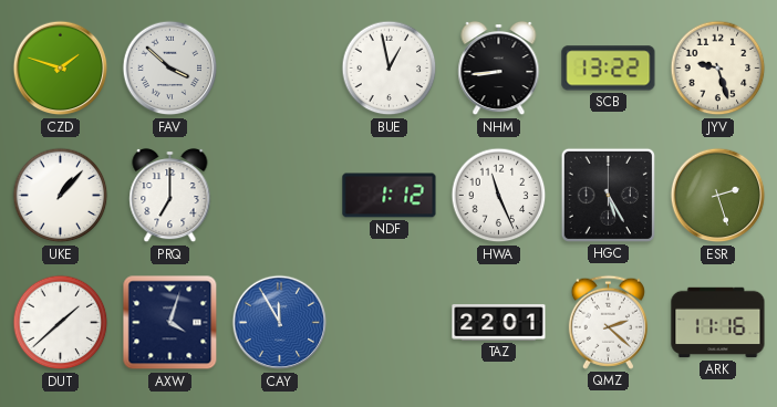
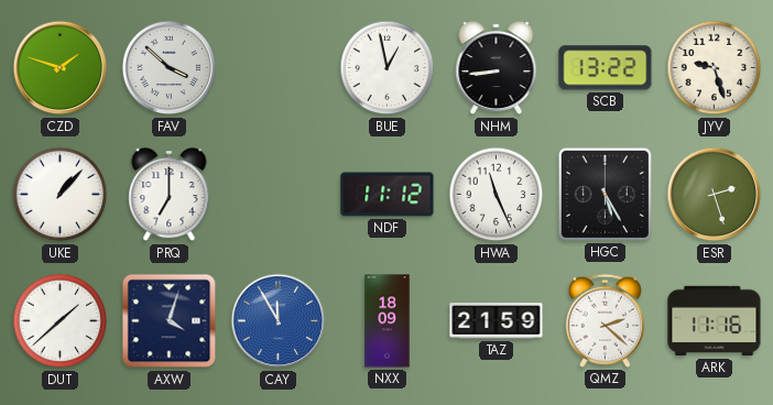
NDF: 1:12 -> 11:12 (388, 195)
NXX: none -> 18:09 (388, 321)
TAZ: 22:01 -> 21:59 (497, 321)
